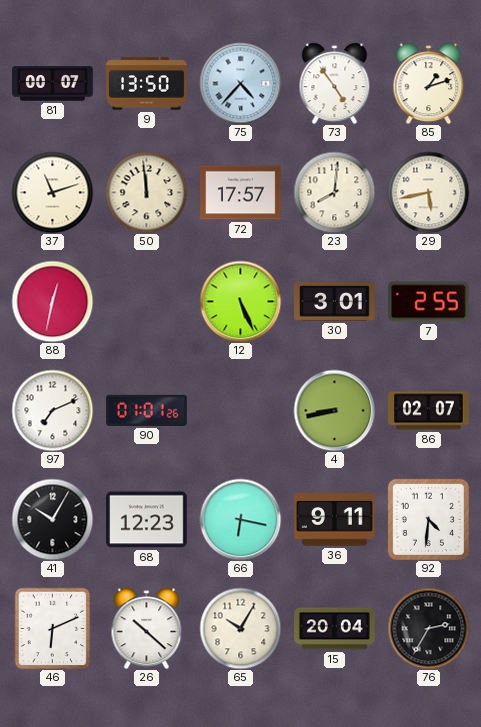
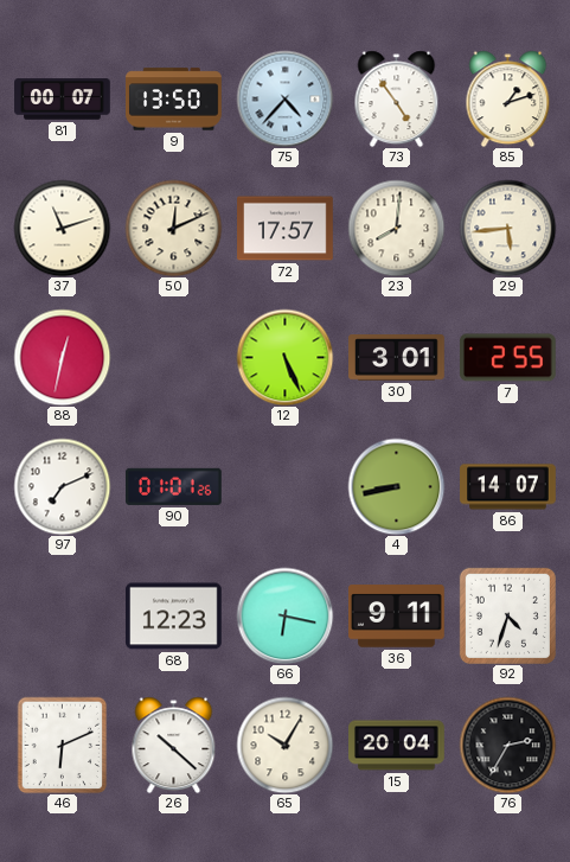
50: 11:59 -> 12:11 (173, 228)
29: 5:43 -> 5:44 (507, 228)
86: 02:07 -> 14:07 (508, 487)
41: 10:05 -> none (52, 519)
92: 4:31 -> 4:33 (507, 615)
